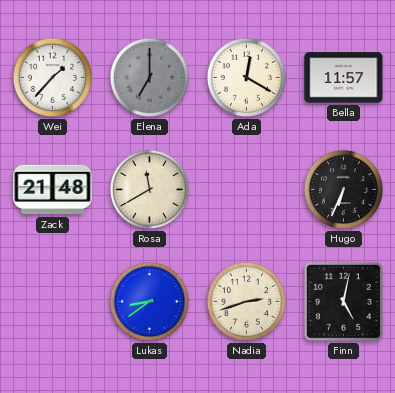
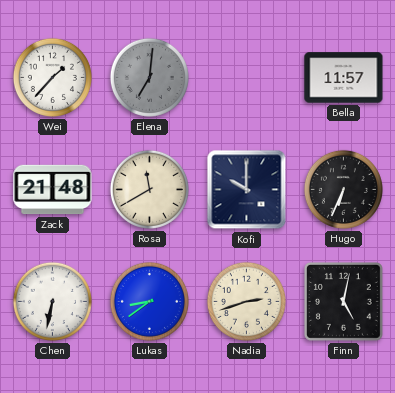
Elena: 7:00 -> 7:01 (149, 77)
Ada: 12:20 -> none (246, 77)
Kofi: none -> 10:00 (247, 190)
Chen: none -> 6:32 (52, 301)
